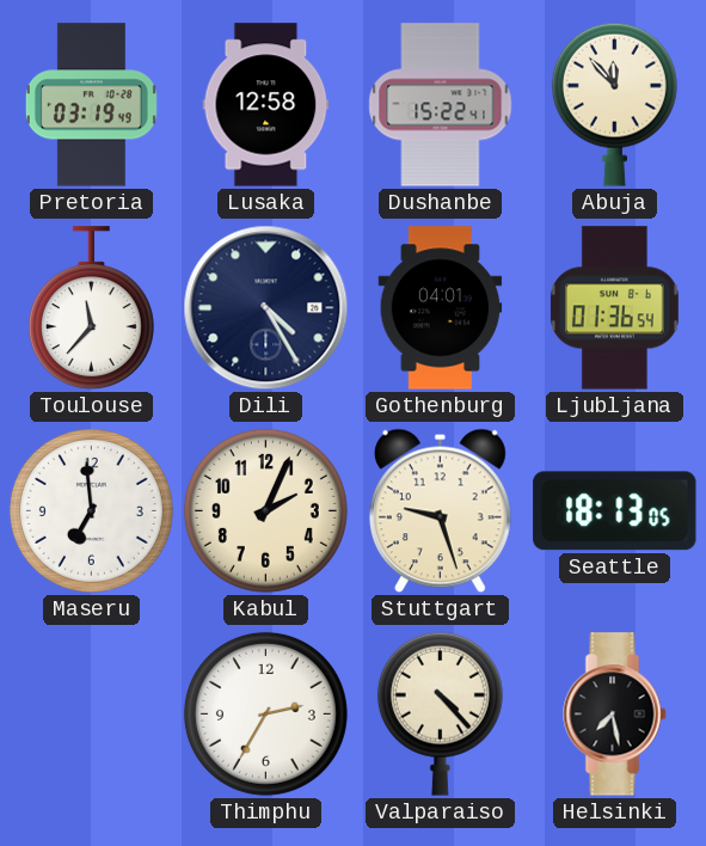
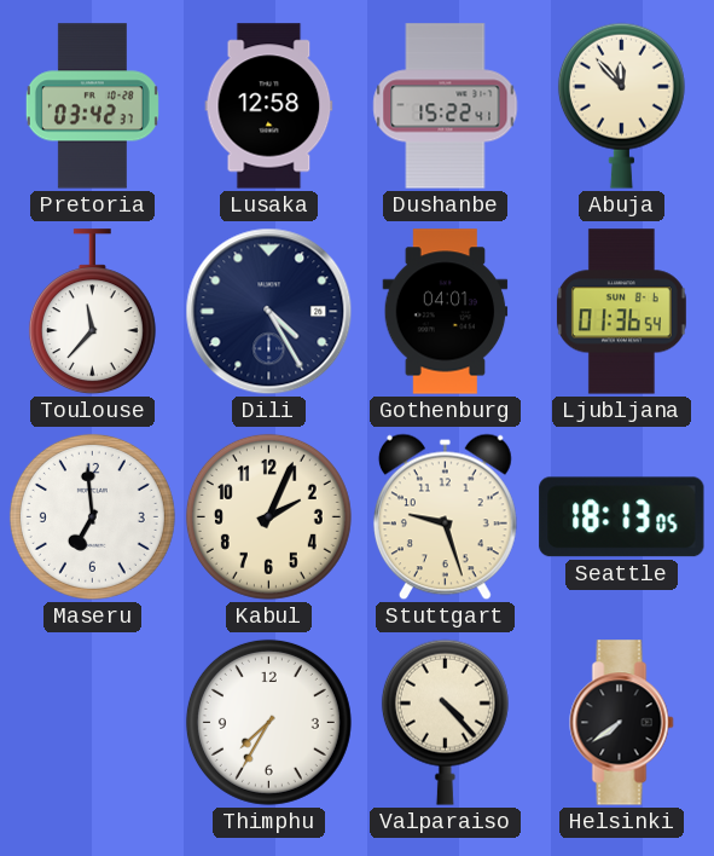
Pretoria: 03:19 -> 03:42 (92, 106)
Thimphu: 2:35 -> 7:35 (268, 722)
Helsinki: 7:28 -> 7:39 (622, 723)
